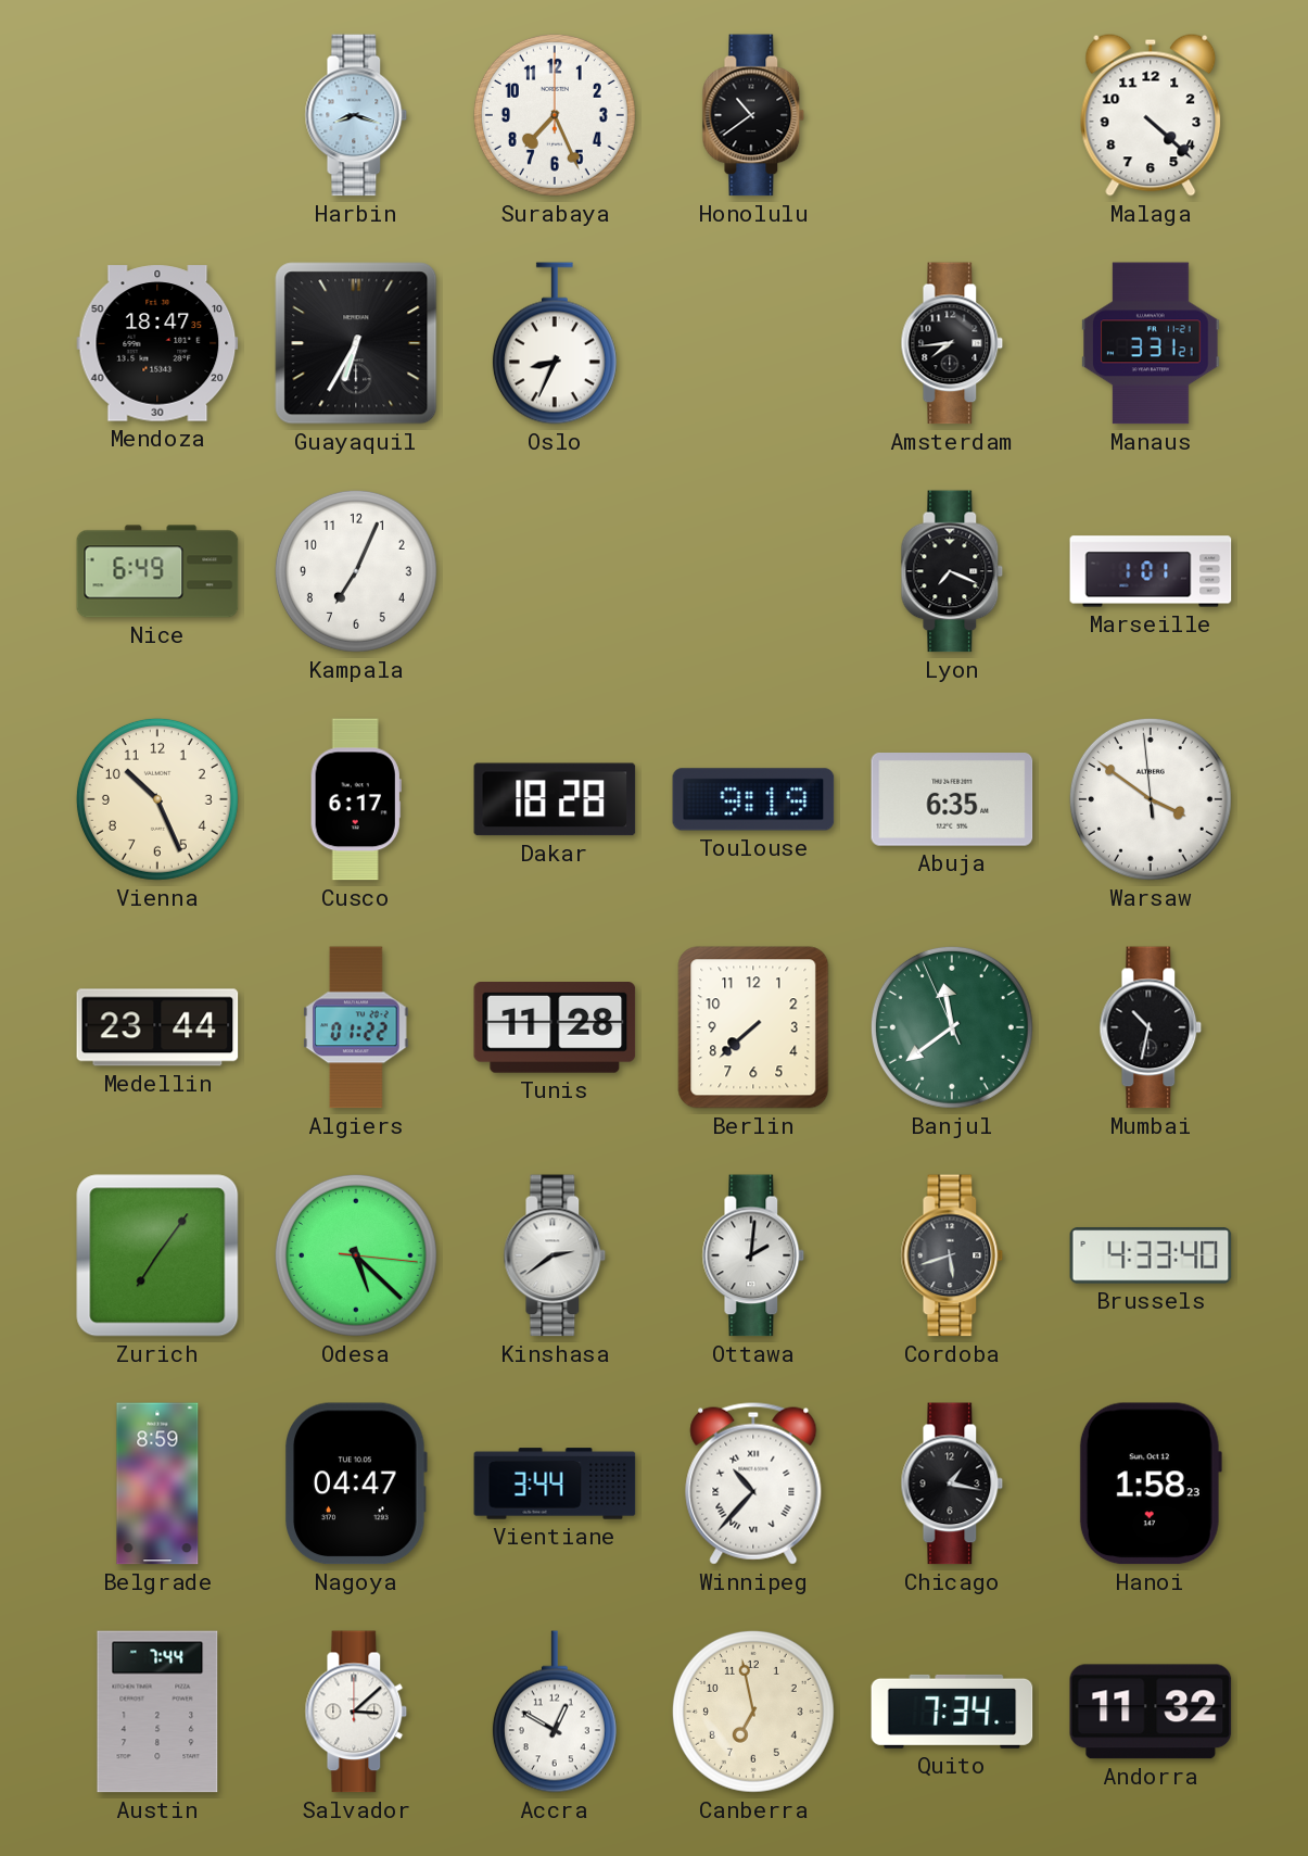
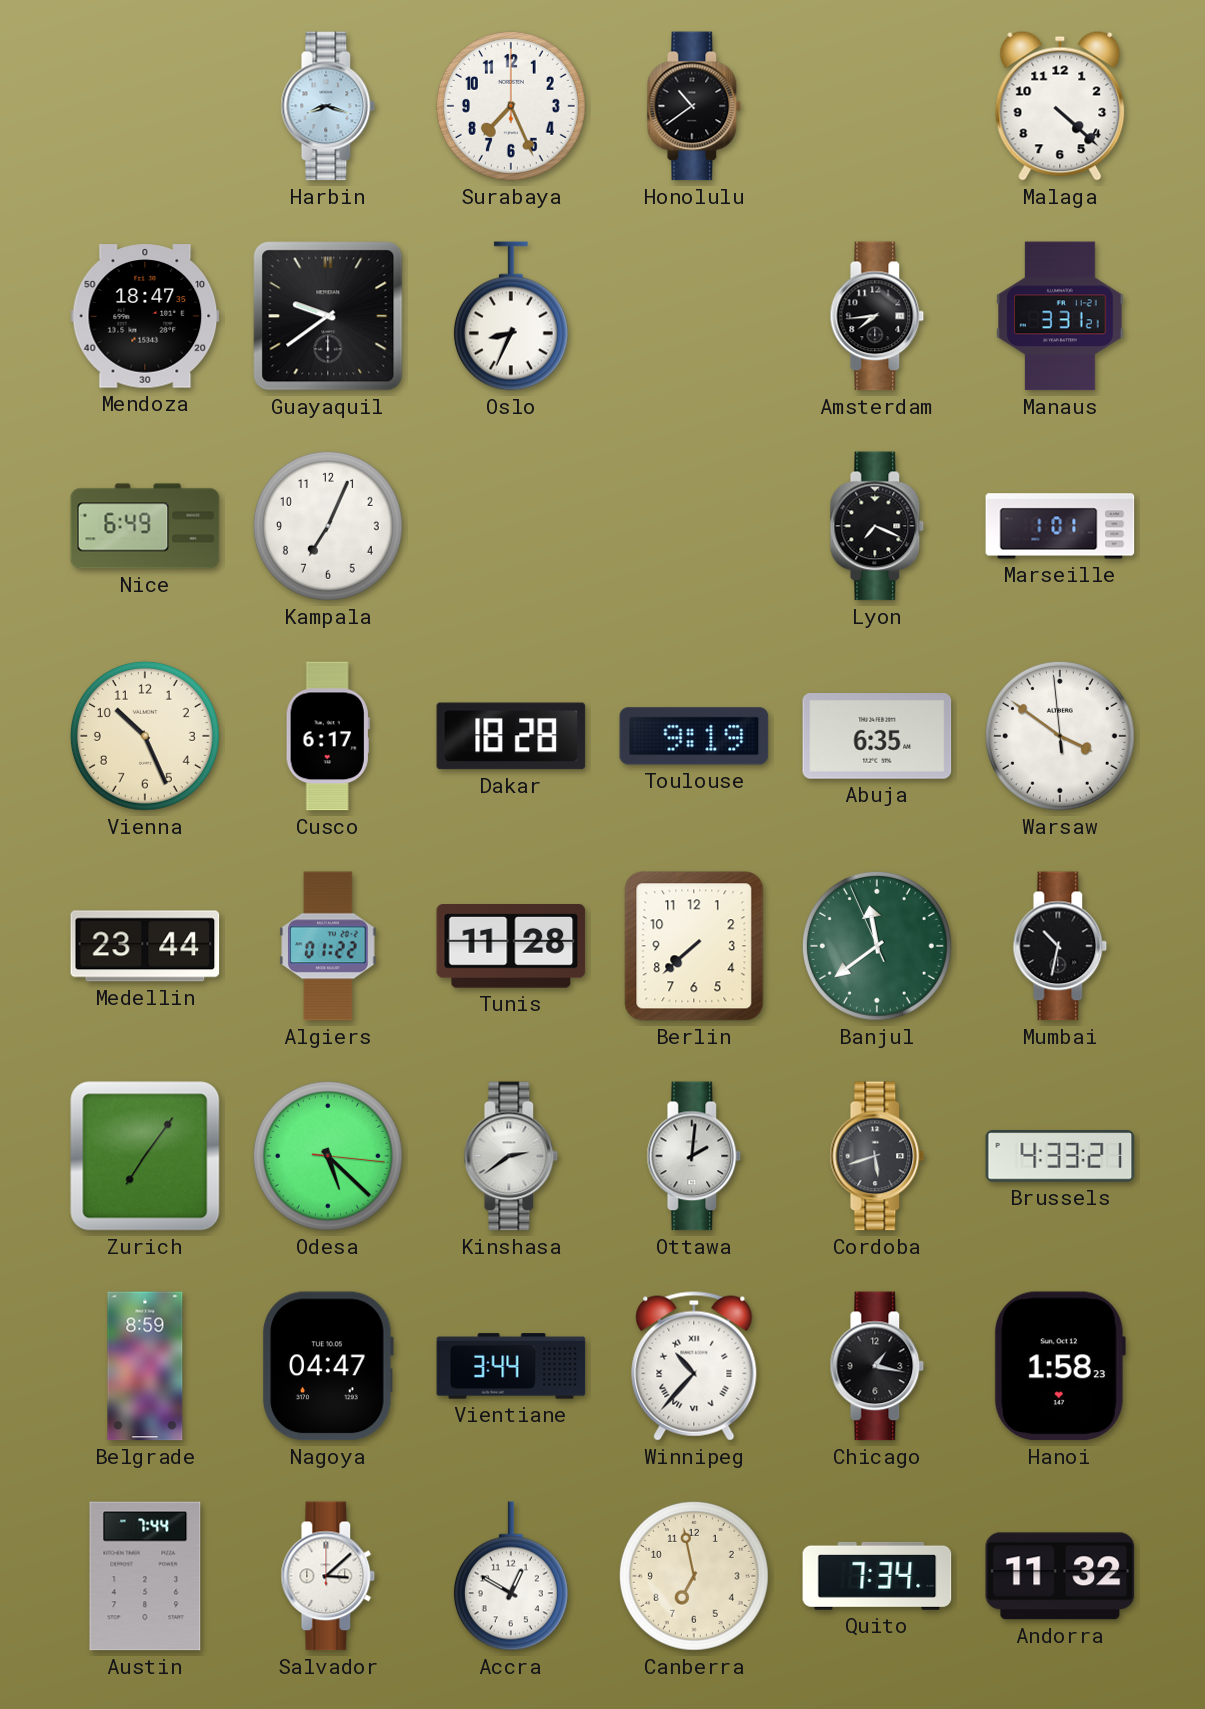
Guayaquil: 6:35 -> 9:39 (328, 316)
Brussels: 4:33:40 -> 4:33:21 (1060, 1156)
